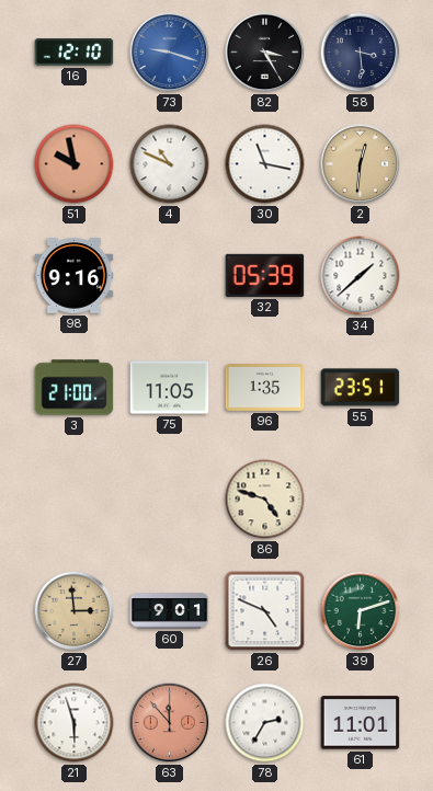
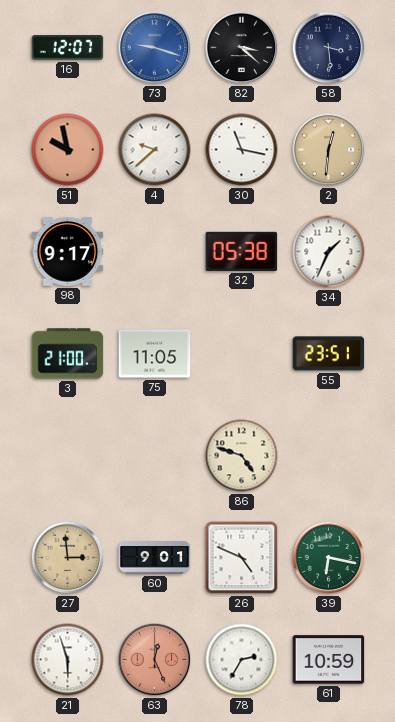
16: 12:10 -> 12:07 (68, 48)
82: 3:25 -> 3:22 (242, 48)
4: 10:49 -> 9:38 (155, 150)
98: 9:16 -> 9:17 (68, 252)
32: 05:39 -> 05:38 (242, 251)
34: 1:38 -> 1:34 (329, 252)
96: 1:35 -> none (265, 388)
39: 6:12 -> 6:17 (329, 558)
63: 11:53 -> 12:26 (155, 660)
61: 11:01 -> 10:59 (329, 660)
